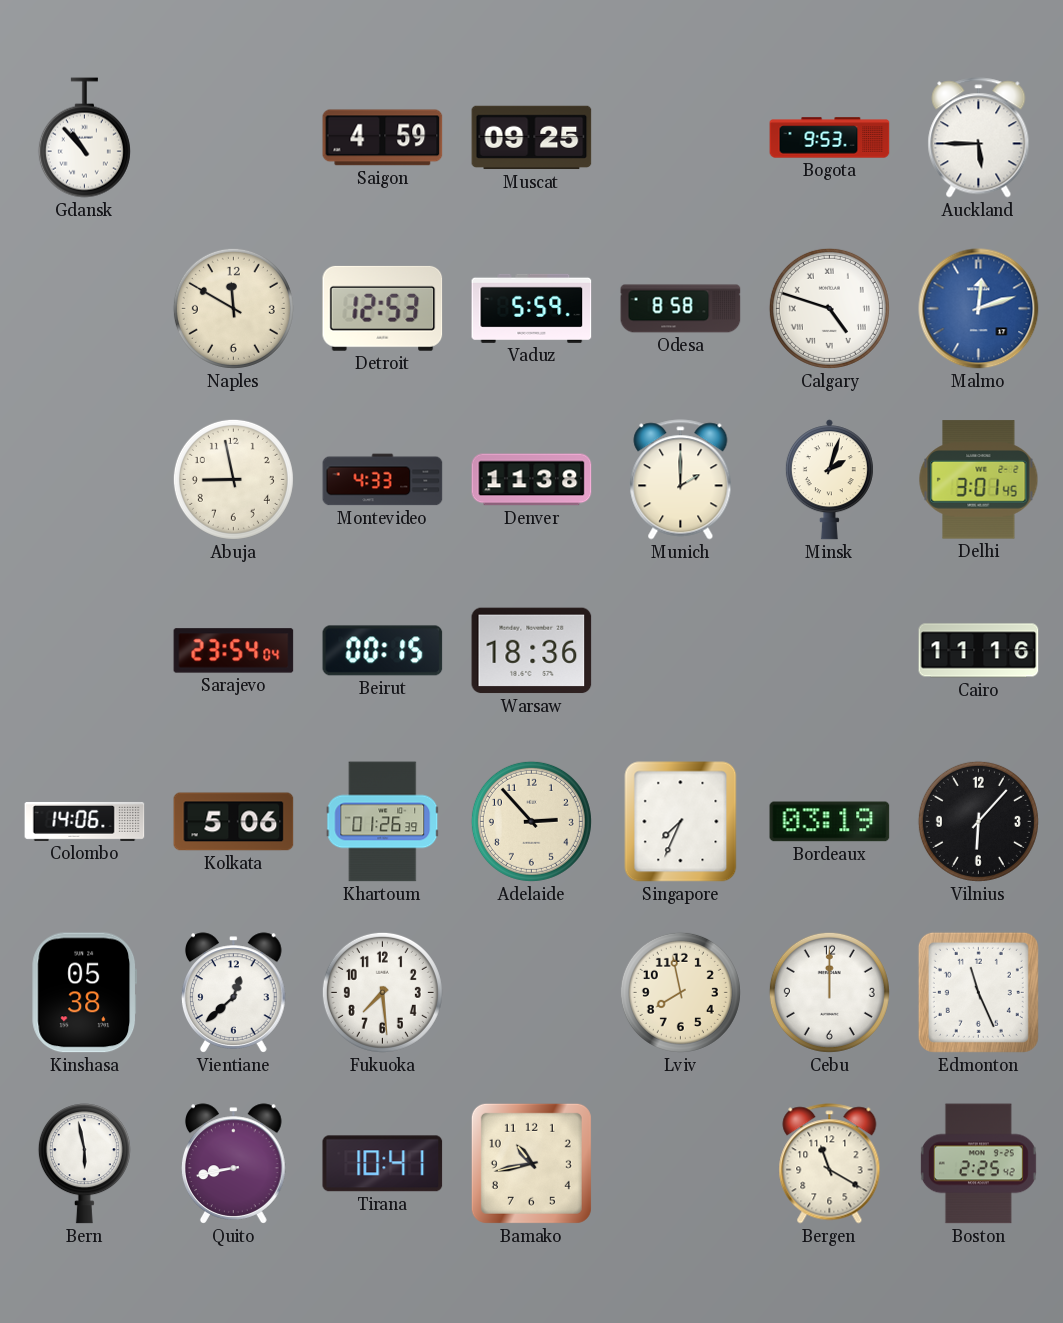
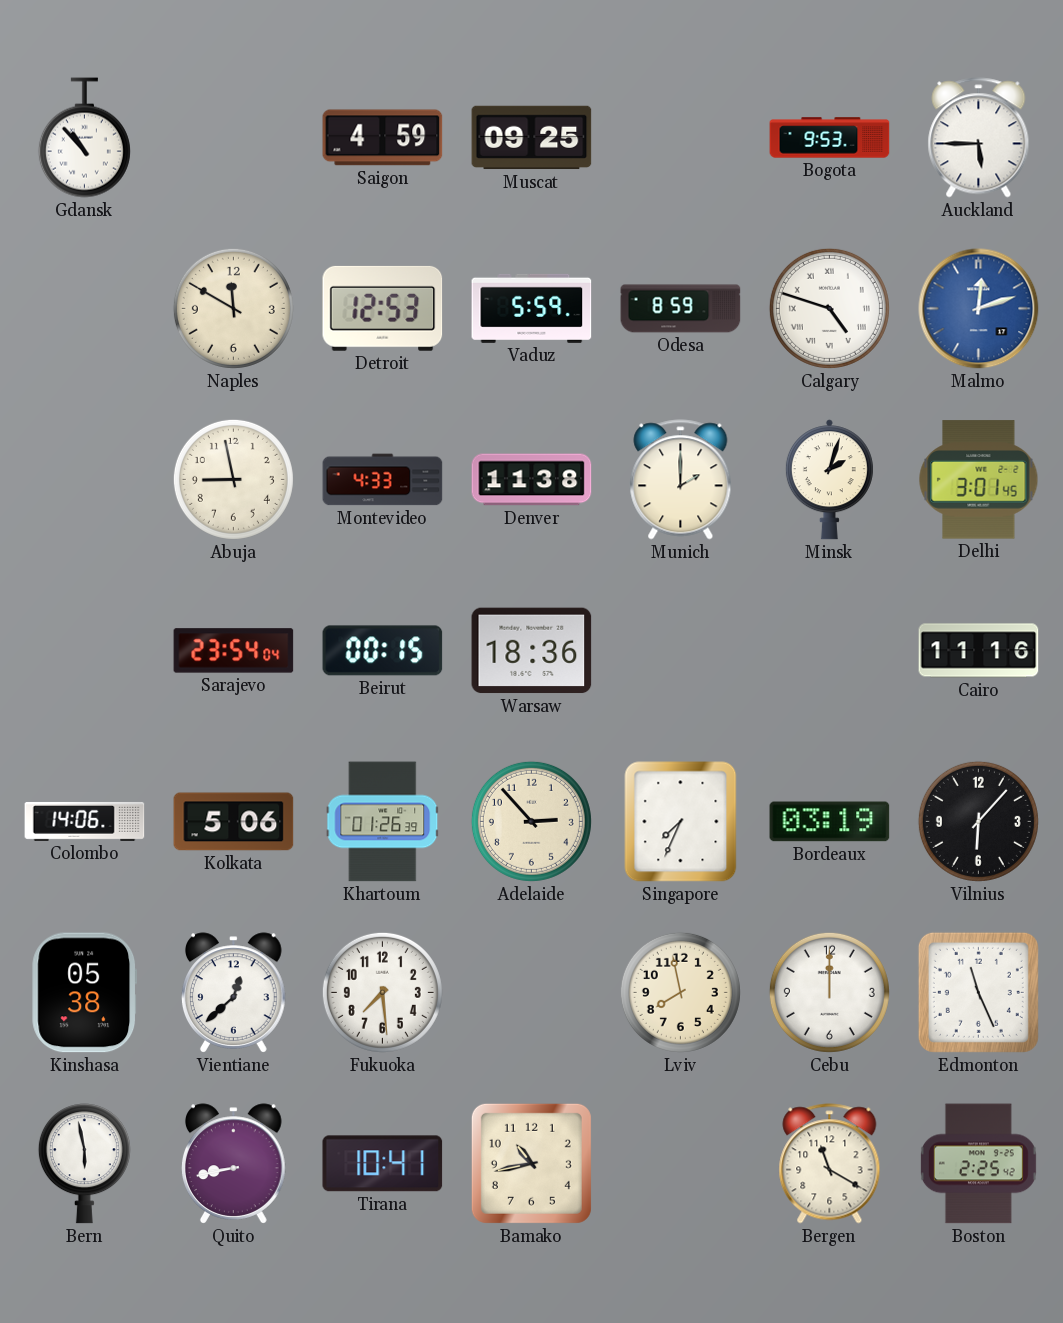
Odesa: 8:58 -> 8:59 (681, 309)
